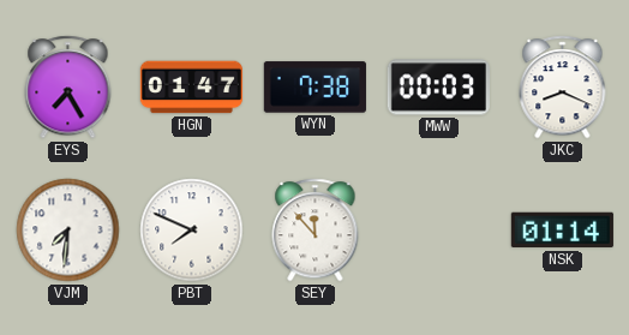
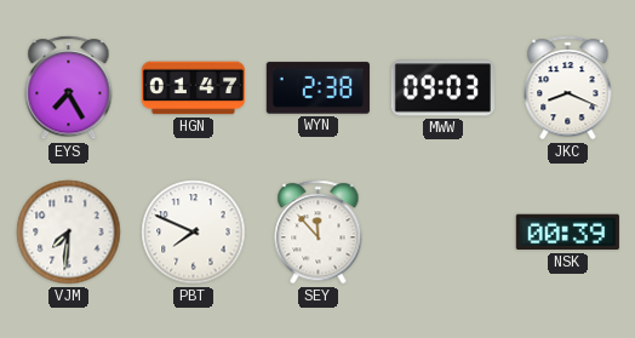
WYN: 7:38 -> 2:38 (317, 88)
MWW: 00:03 -> 09:03 (442, 88)
NSK: 01:14 -> 00:39 (567, 233)
